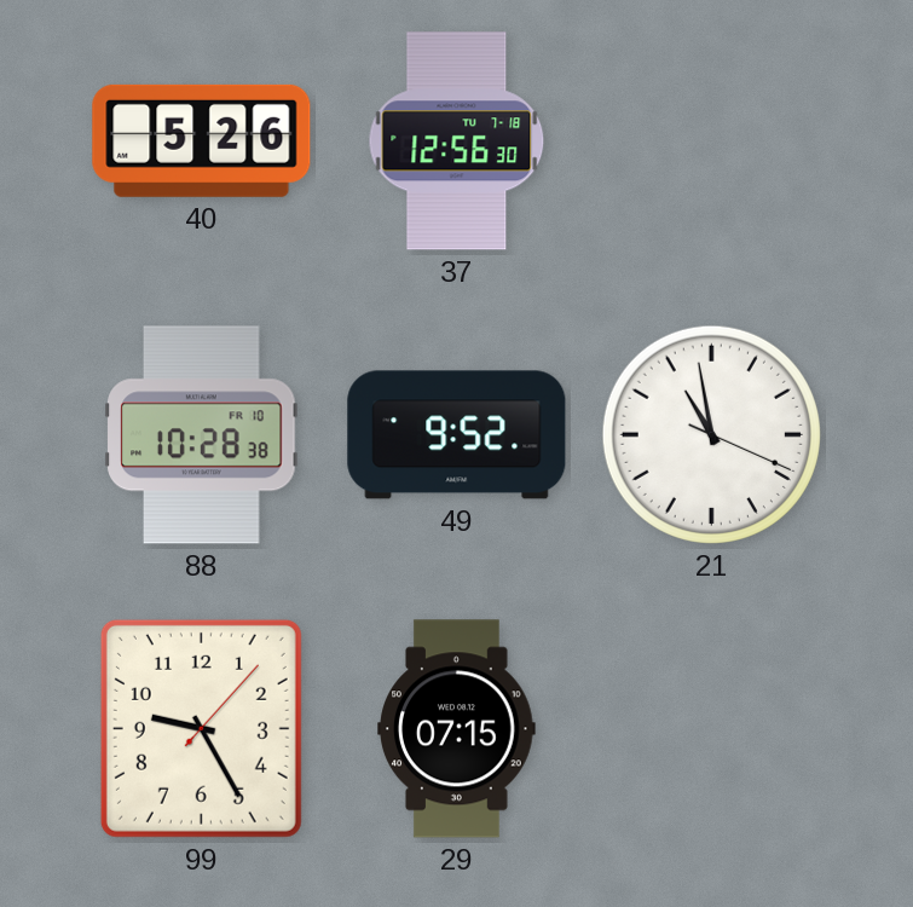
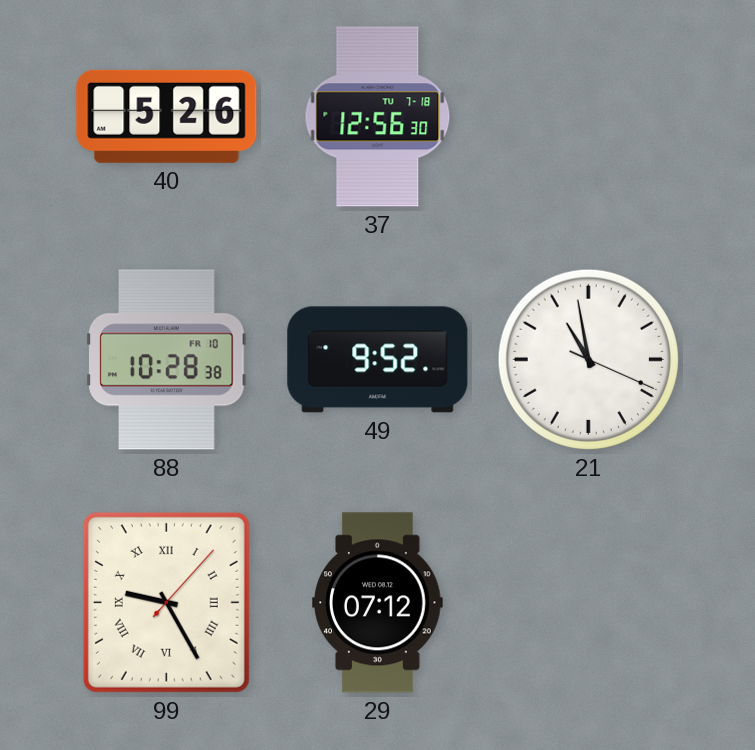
99 numerals: Arabic -> Roman (166, 602)
29: 07:15 -> 07:12 (378, 603)
